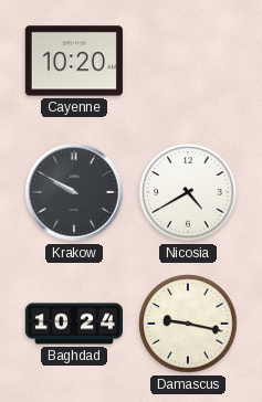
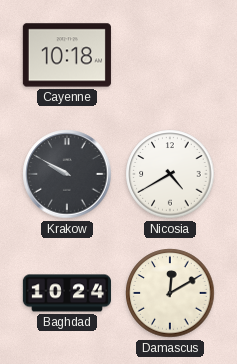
Cayenne: 10:20 -> 10:18 (67, 55)
Damascus: 9:17 -> 12:10 (170, 293)
